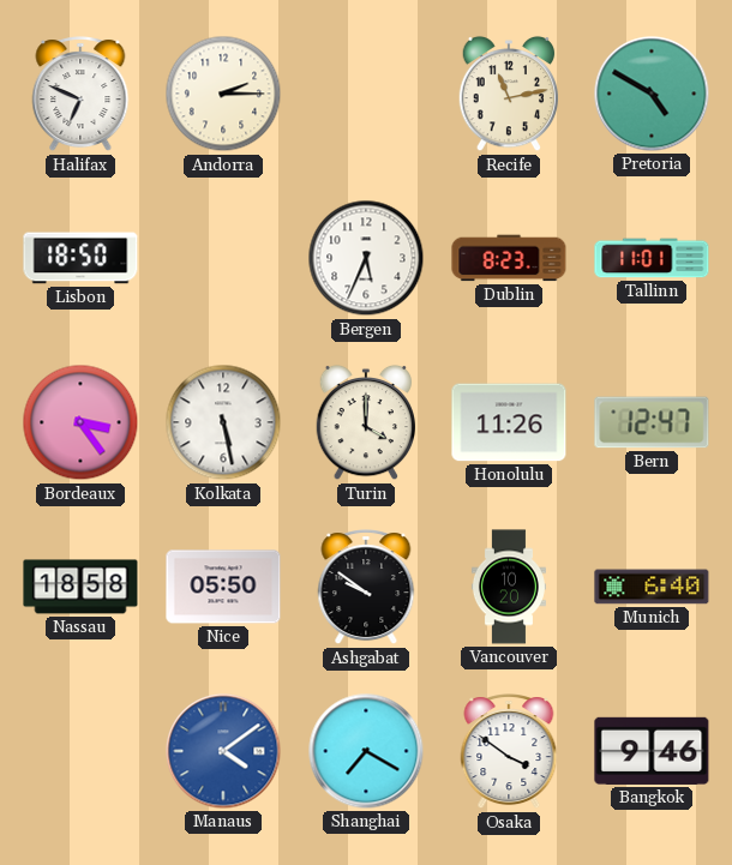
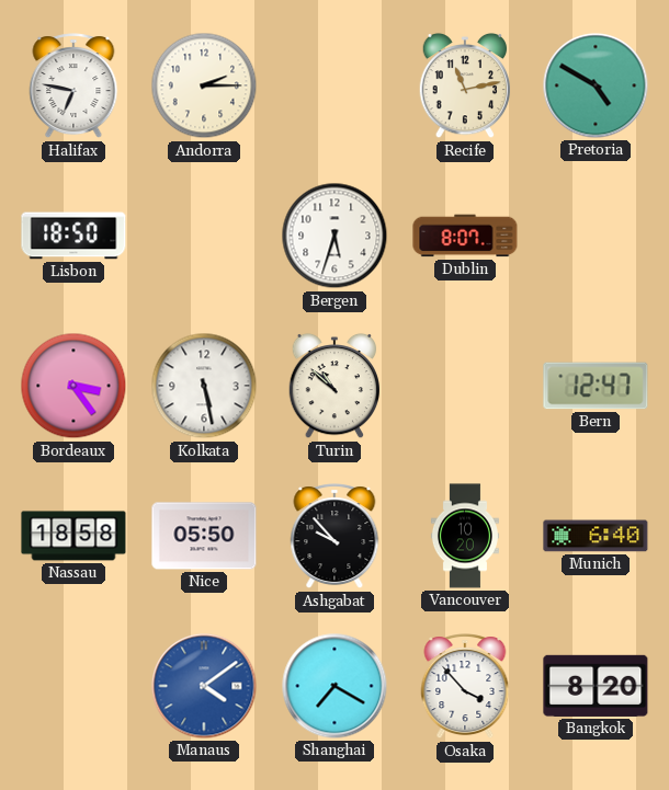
Halifax: 6:49 -> 6:47 (73, 87)
Bergen: 5:34 -> 5:33 (334, 236)
Dublin: 8:23 -> 8:07 (465, 236)
Tallinn: 11:01 -> none (652, 258)
Turin: 4:00 -> 10:52 (333, 386)
Honolulu: 11:26 -> none (509, 422)
Ashgabat: 9:51 -> 9:53 (334, 537)
Osaka: 3:51 -> 3:53 (465, 687)
Bangkok: 9:46 -> 8:20 (596, 686)
